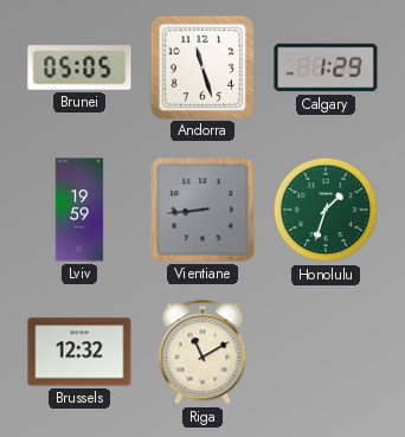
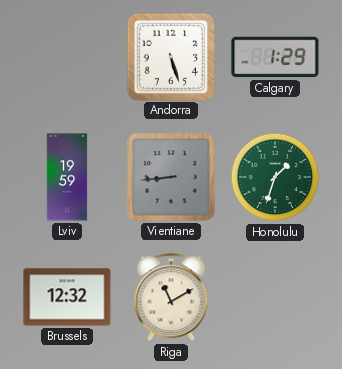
Brunei: 05:05 -> none (79, 68)
Andorra: 11:27 -> 5:27 (170, 56)
